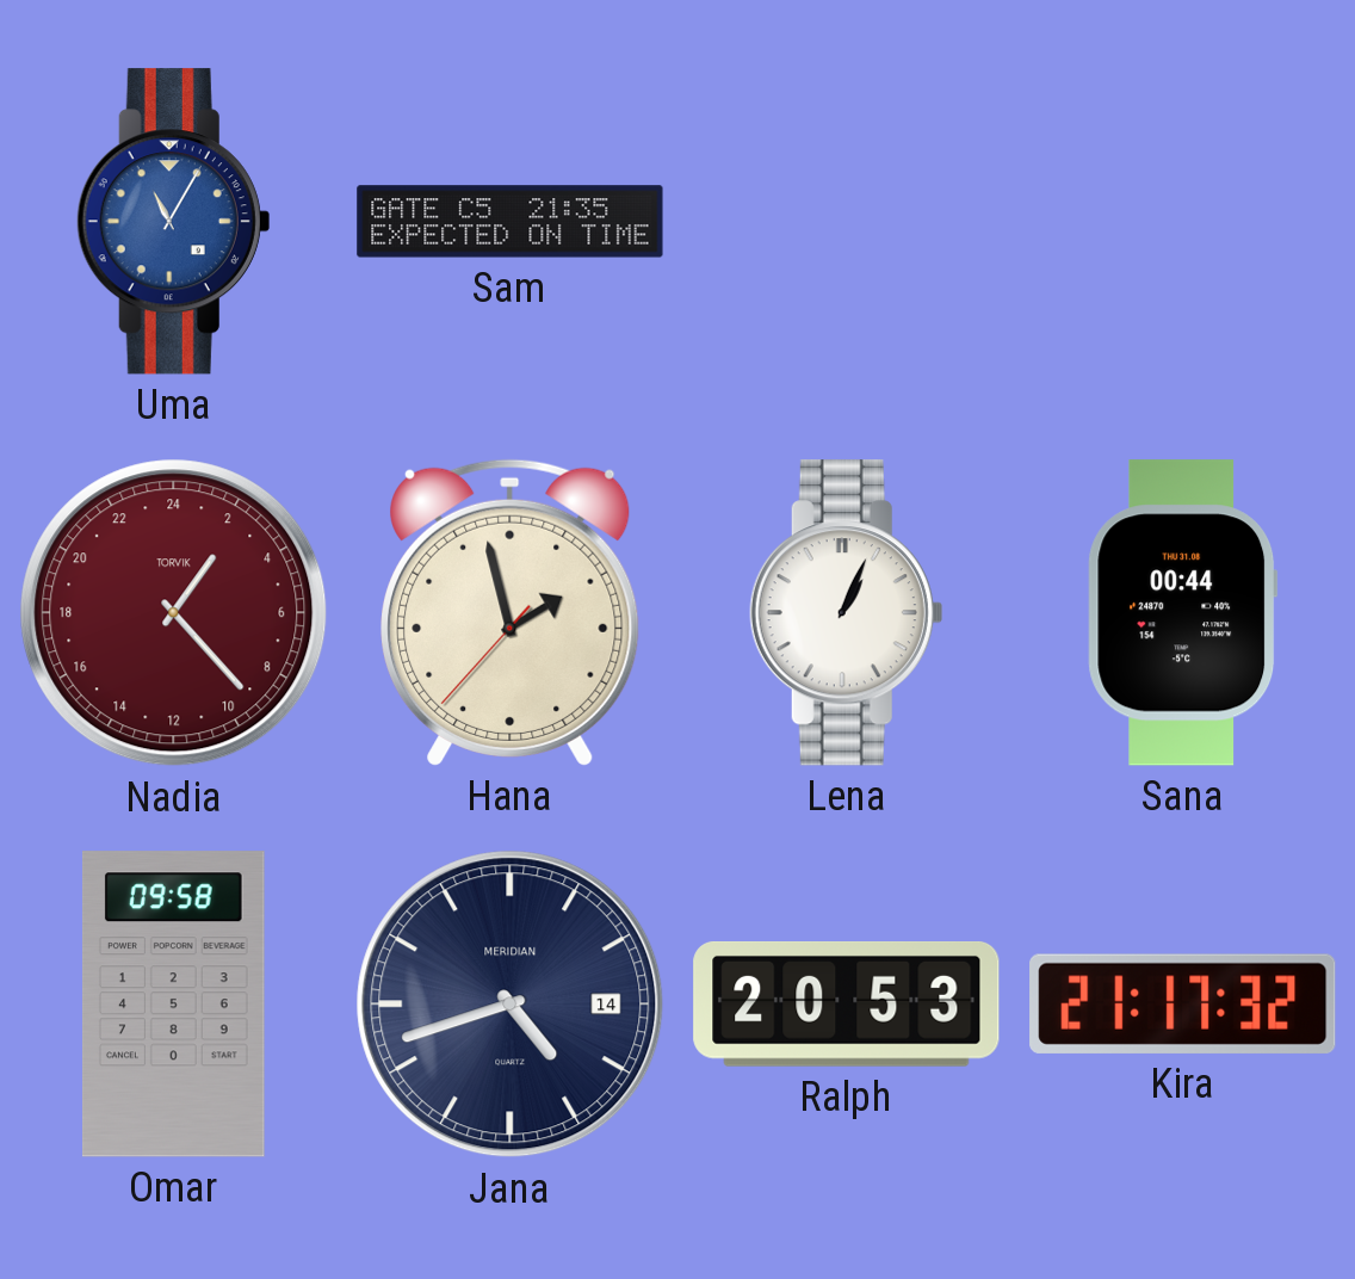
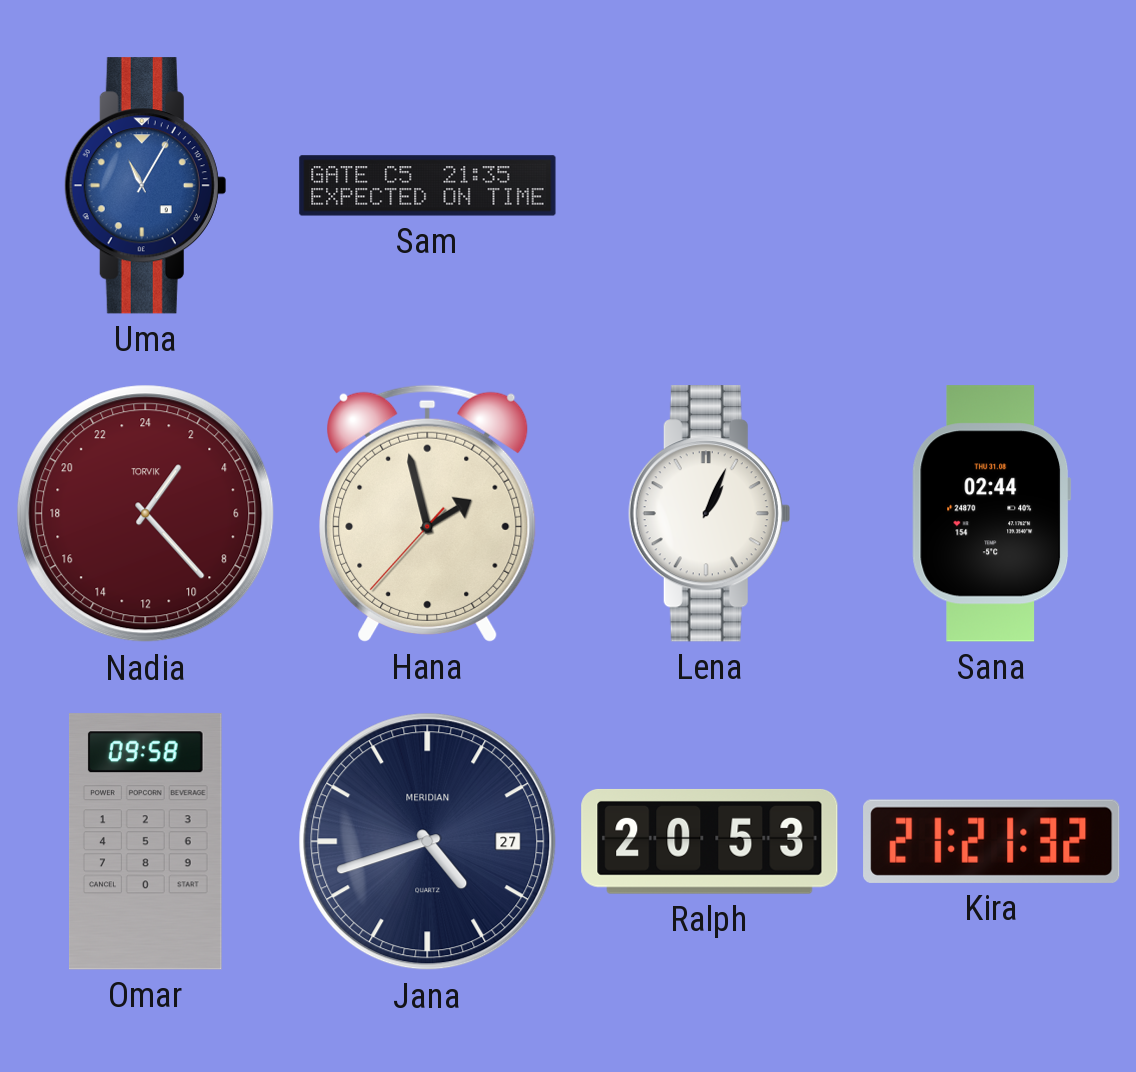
Sana: 00:44 -> 02:44 (992, 514)
Jana date: 14 -> 27 (428, 842)
Kira: 21:17 -> 21:21 (992, 841)
